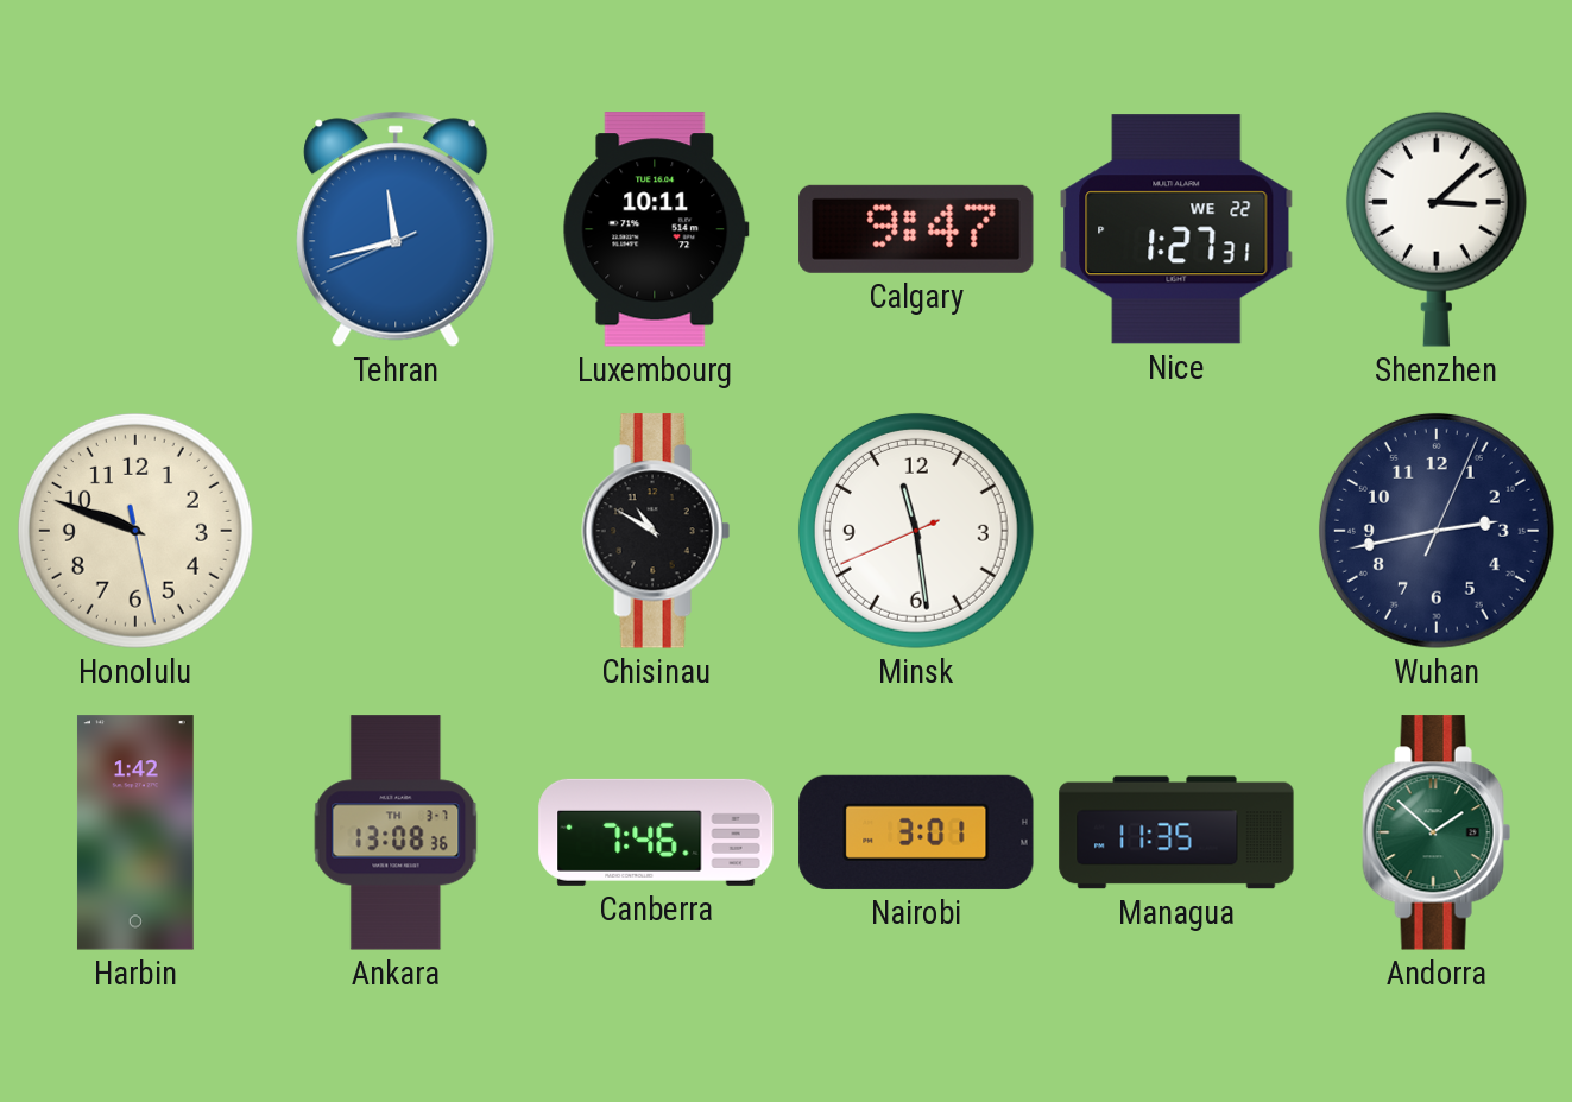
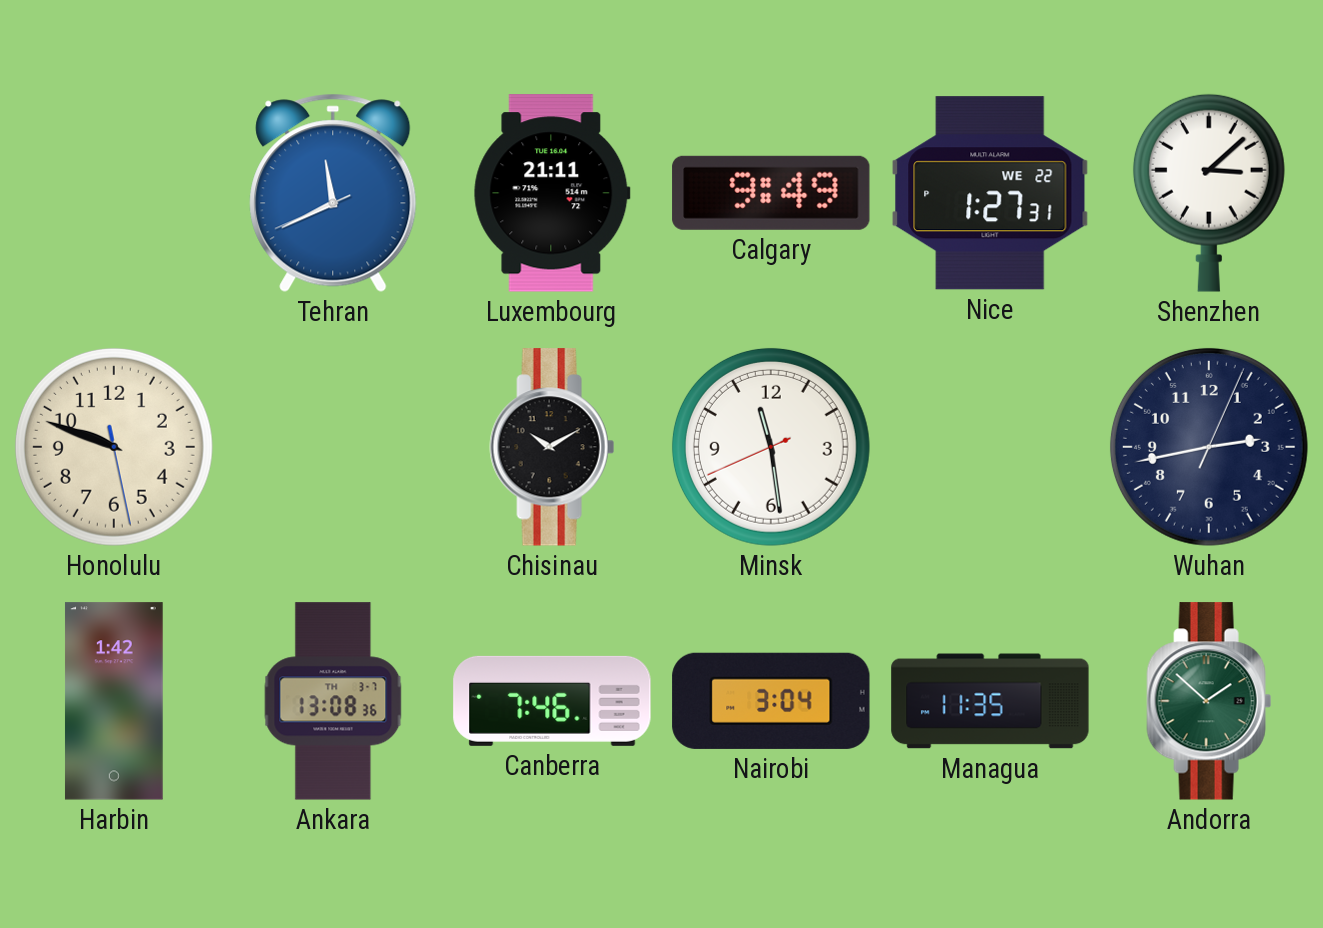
Tehran: 11:42 -> 11:40 (333, 193)
Luxembourg: 10:11 -> 21:11 (552, 193)
Calgary: 9:47 -> 9:49 (771, 193)
Chisinau: 10:50 -> 10:10 (552, 447)
Nairobi: 3:01 -> 3:04 (771, 701)
